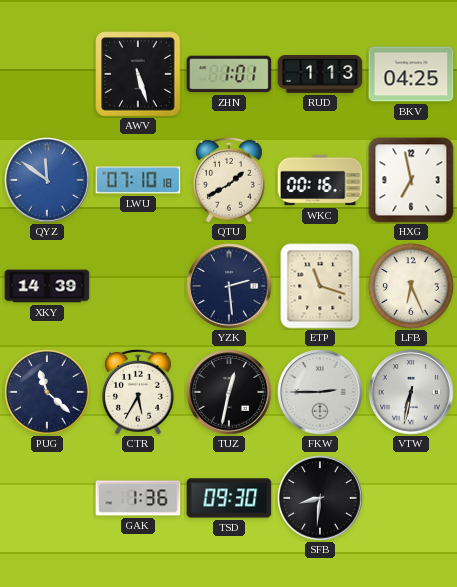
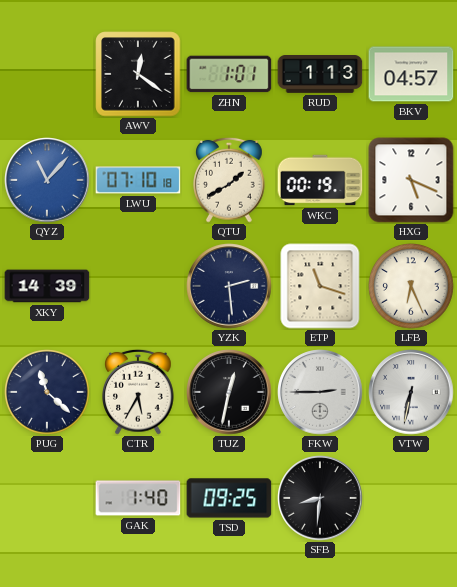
AWV: 5:27 -> 12:21 (138, 74)
BKV: 04:25 -> 04:57 (411, 74)
QYZ: 11:51 -> 11:07 (47, 180)
WKC: 00:16 -> 00:19 (320, 180)
HXG: 6:58 -> 5:19 (411, 180)
GAK: 1:36 -> 1:40 (138, 498)
TSD: 09:30 -> 09:25 (229, 498)
